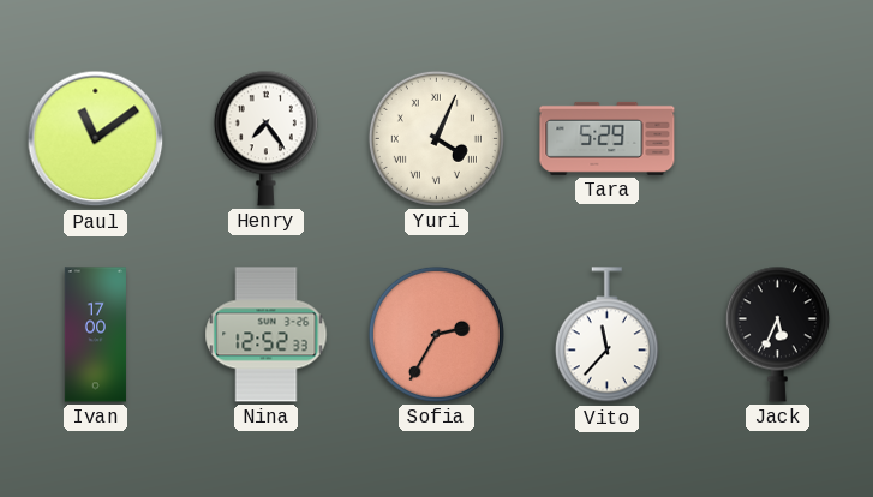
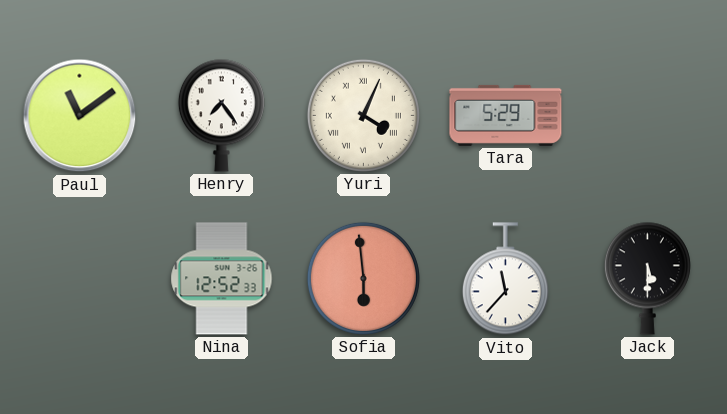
Ivan: 17:00 -> none (95, 335)
Sofia: 2:35 -> 5:59 (363, 278)
Jack: 5:34 -> 5:30 (647, 278)
